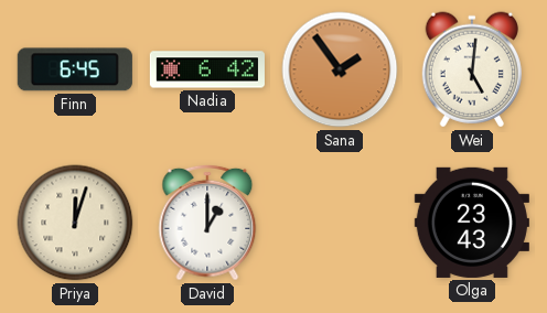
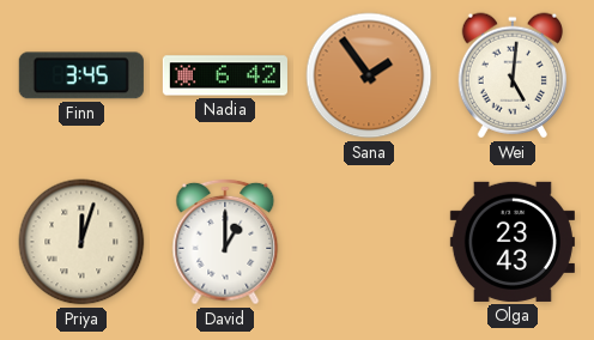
Finn: 6:45 -> 3:45 (81, 75)
